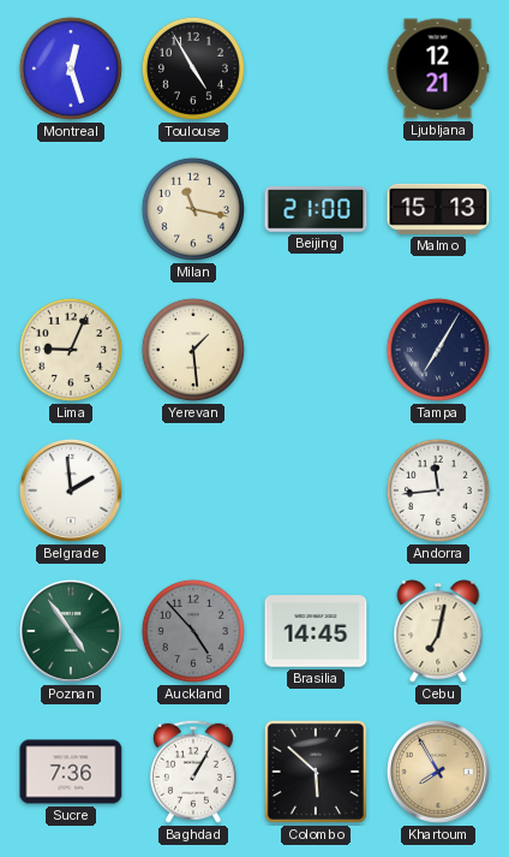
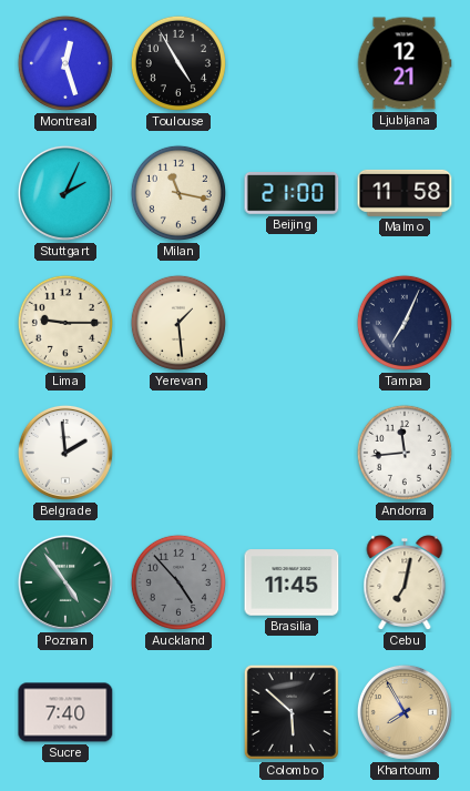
Stuttgart: none -> 2:04 (65, 193)
Malmo: 15:13 -> 11:58 (405, 193)
Lima: 9:04 -> 9:15 (65, 323)
Tampa: 7:05 -> 7:04 (405, 323)
Brasilia: 14:45 -> 11:45 (292, 582)
Sucre: 7:36 -> 7:40 (65, 712)
Baghdad: 1:05 -> none (193, 772)
